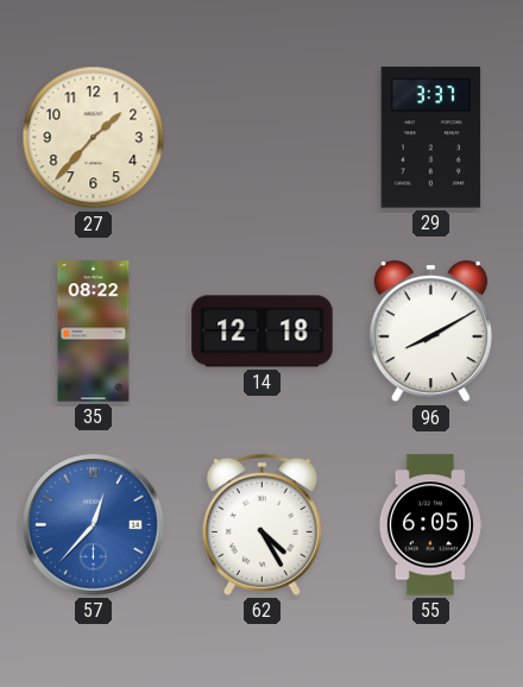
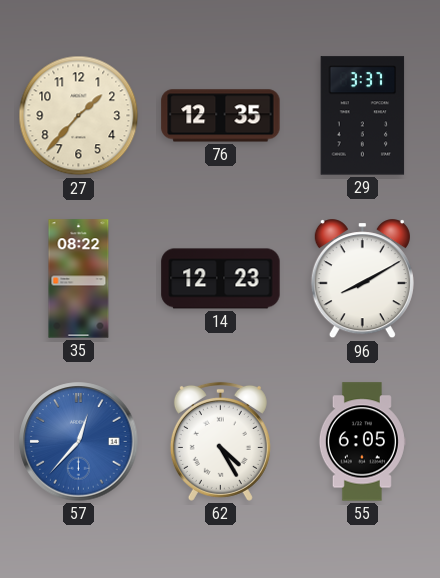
76: none -> 12:35 (221, 116)
14: 12:18 -> 12:23 (221, 279)
